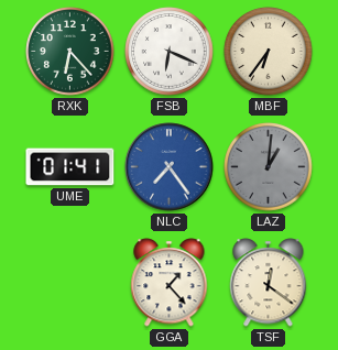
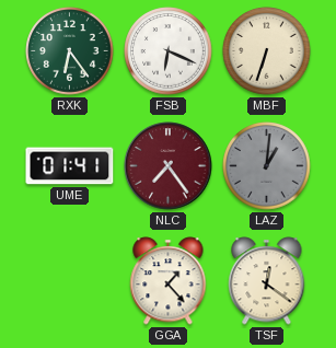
RXK: 6:23 -> 6:24 (70, 51)
MBF: 6:36 -> 6:33 (267, 51)
NLC dial: blue -> burgundy (169, 166)
